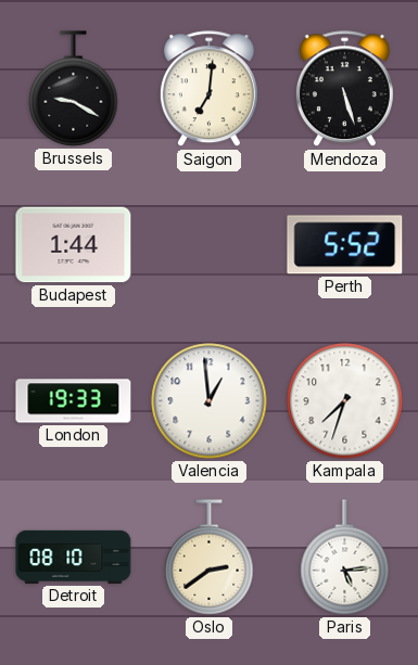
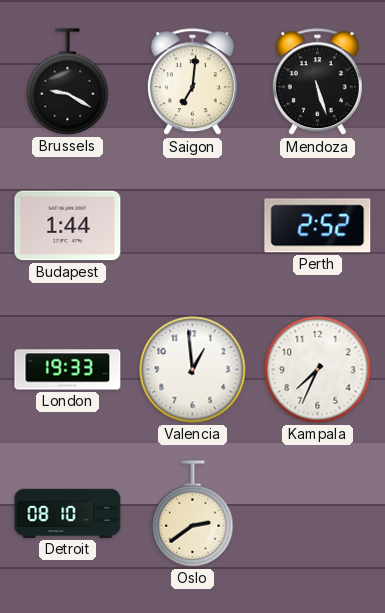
Perth: 5:52 -> 2:52 (318, 226)
Kampala: 7:33 -> 7:34 (318, 370)
Paris: 5:14 -> none (345, 558)
